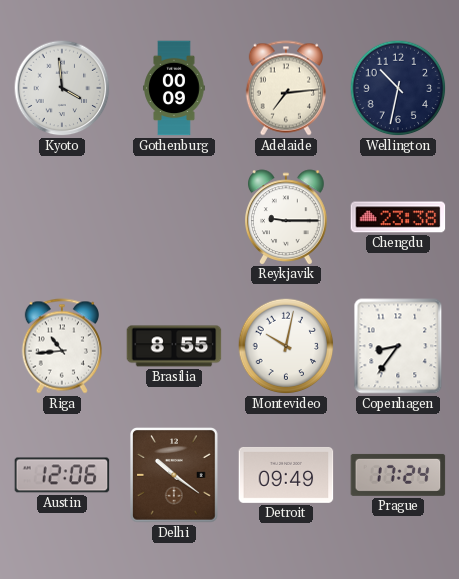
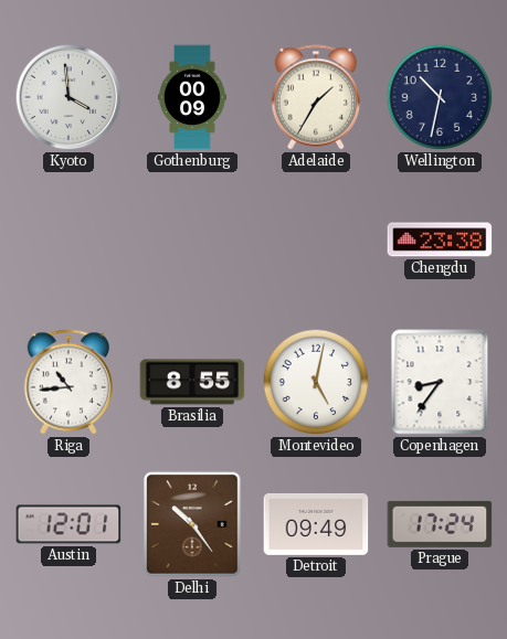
Adelaide: 7:14 -> 1:35 (316, 97)
Reykjavik: 9:15 -> none (287, 217)
Montevideo: 10:02 -> 5:02 (316, 382)
Austin: 12:06 -> 12:01 (68, 524)
Delhi: 10:21 -> 10:24 (193, 524)
